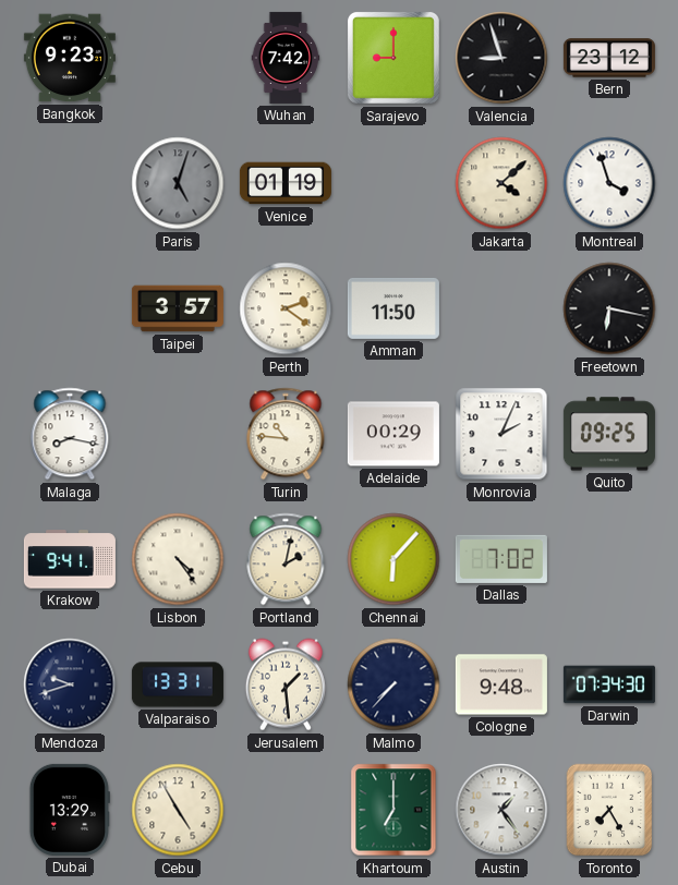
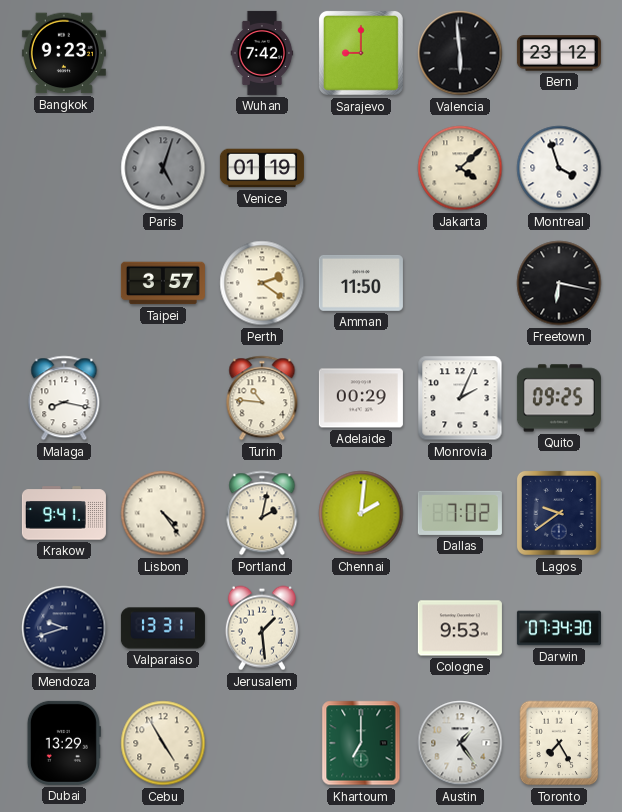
Valencia: 8:57 -> 5:59 (460, 53)
Chennai: 6:07 -> 2:01 (361, 513)
Lagos: none -> 9:39 (559, 513)
Malmo: 7:37 -> none (394, 684)
Cologne: 9:48 -> 9:53 (460, 628)
